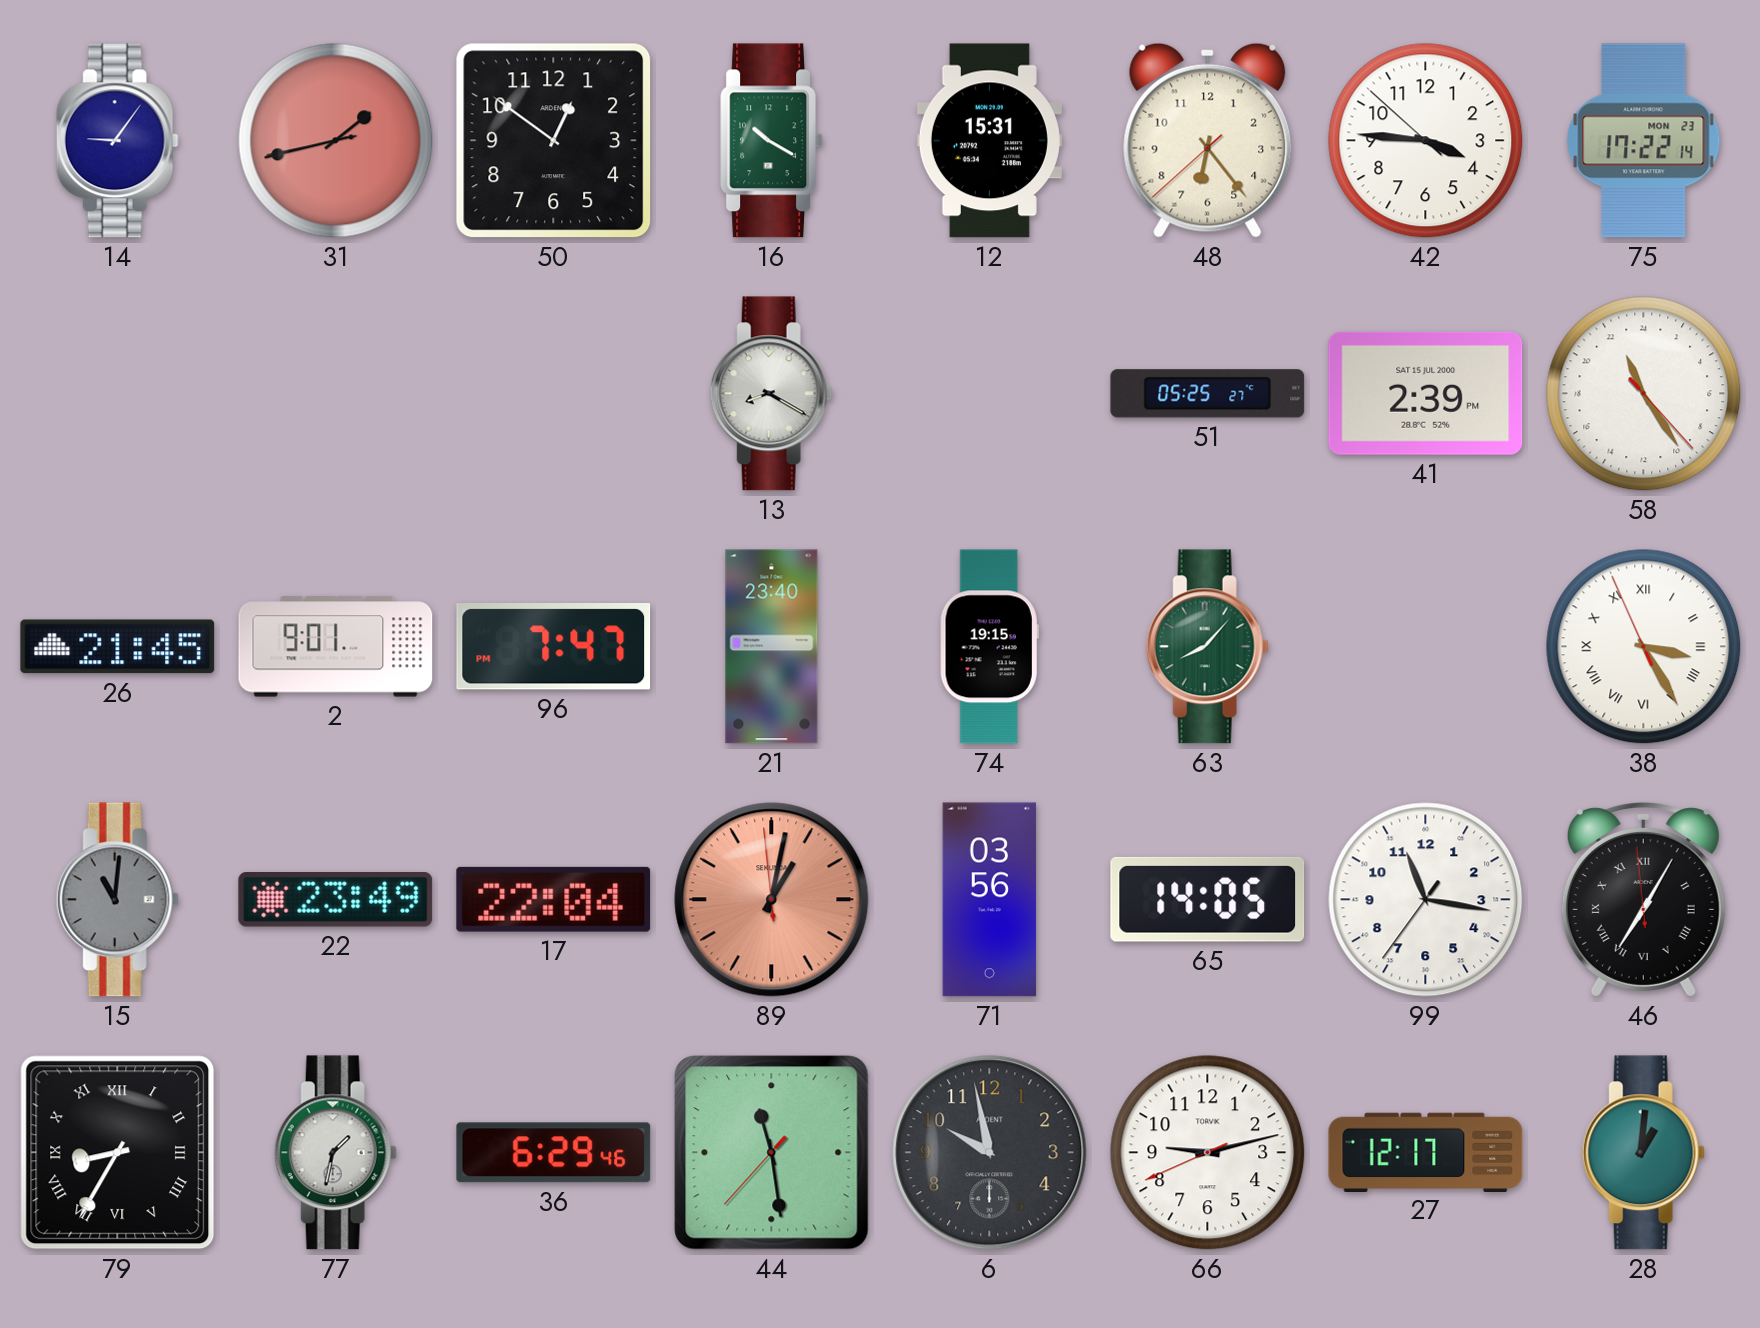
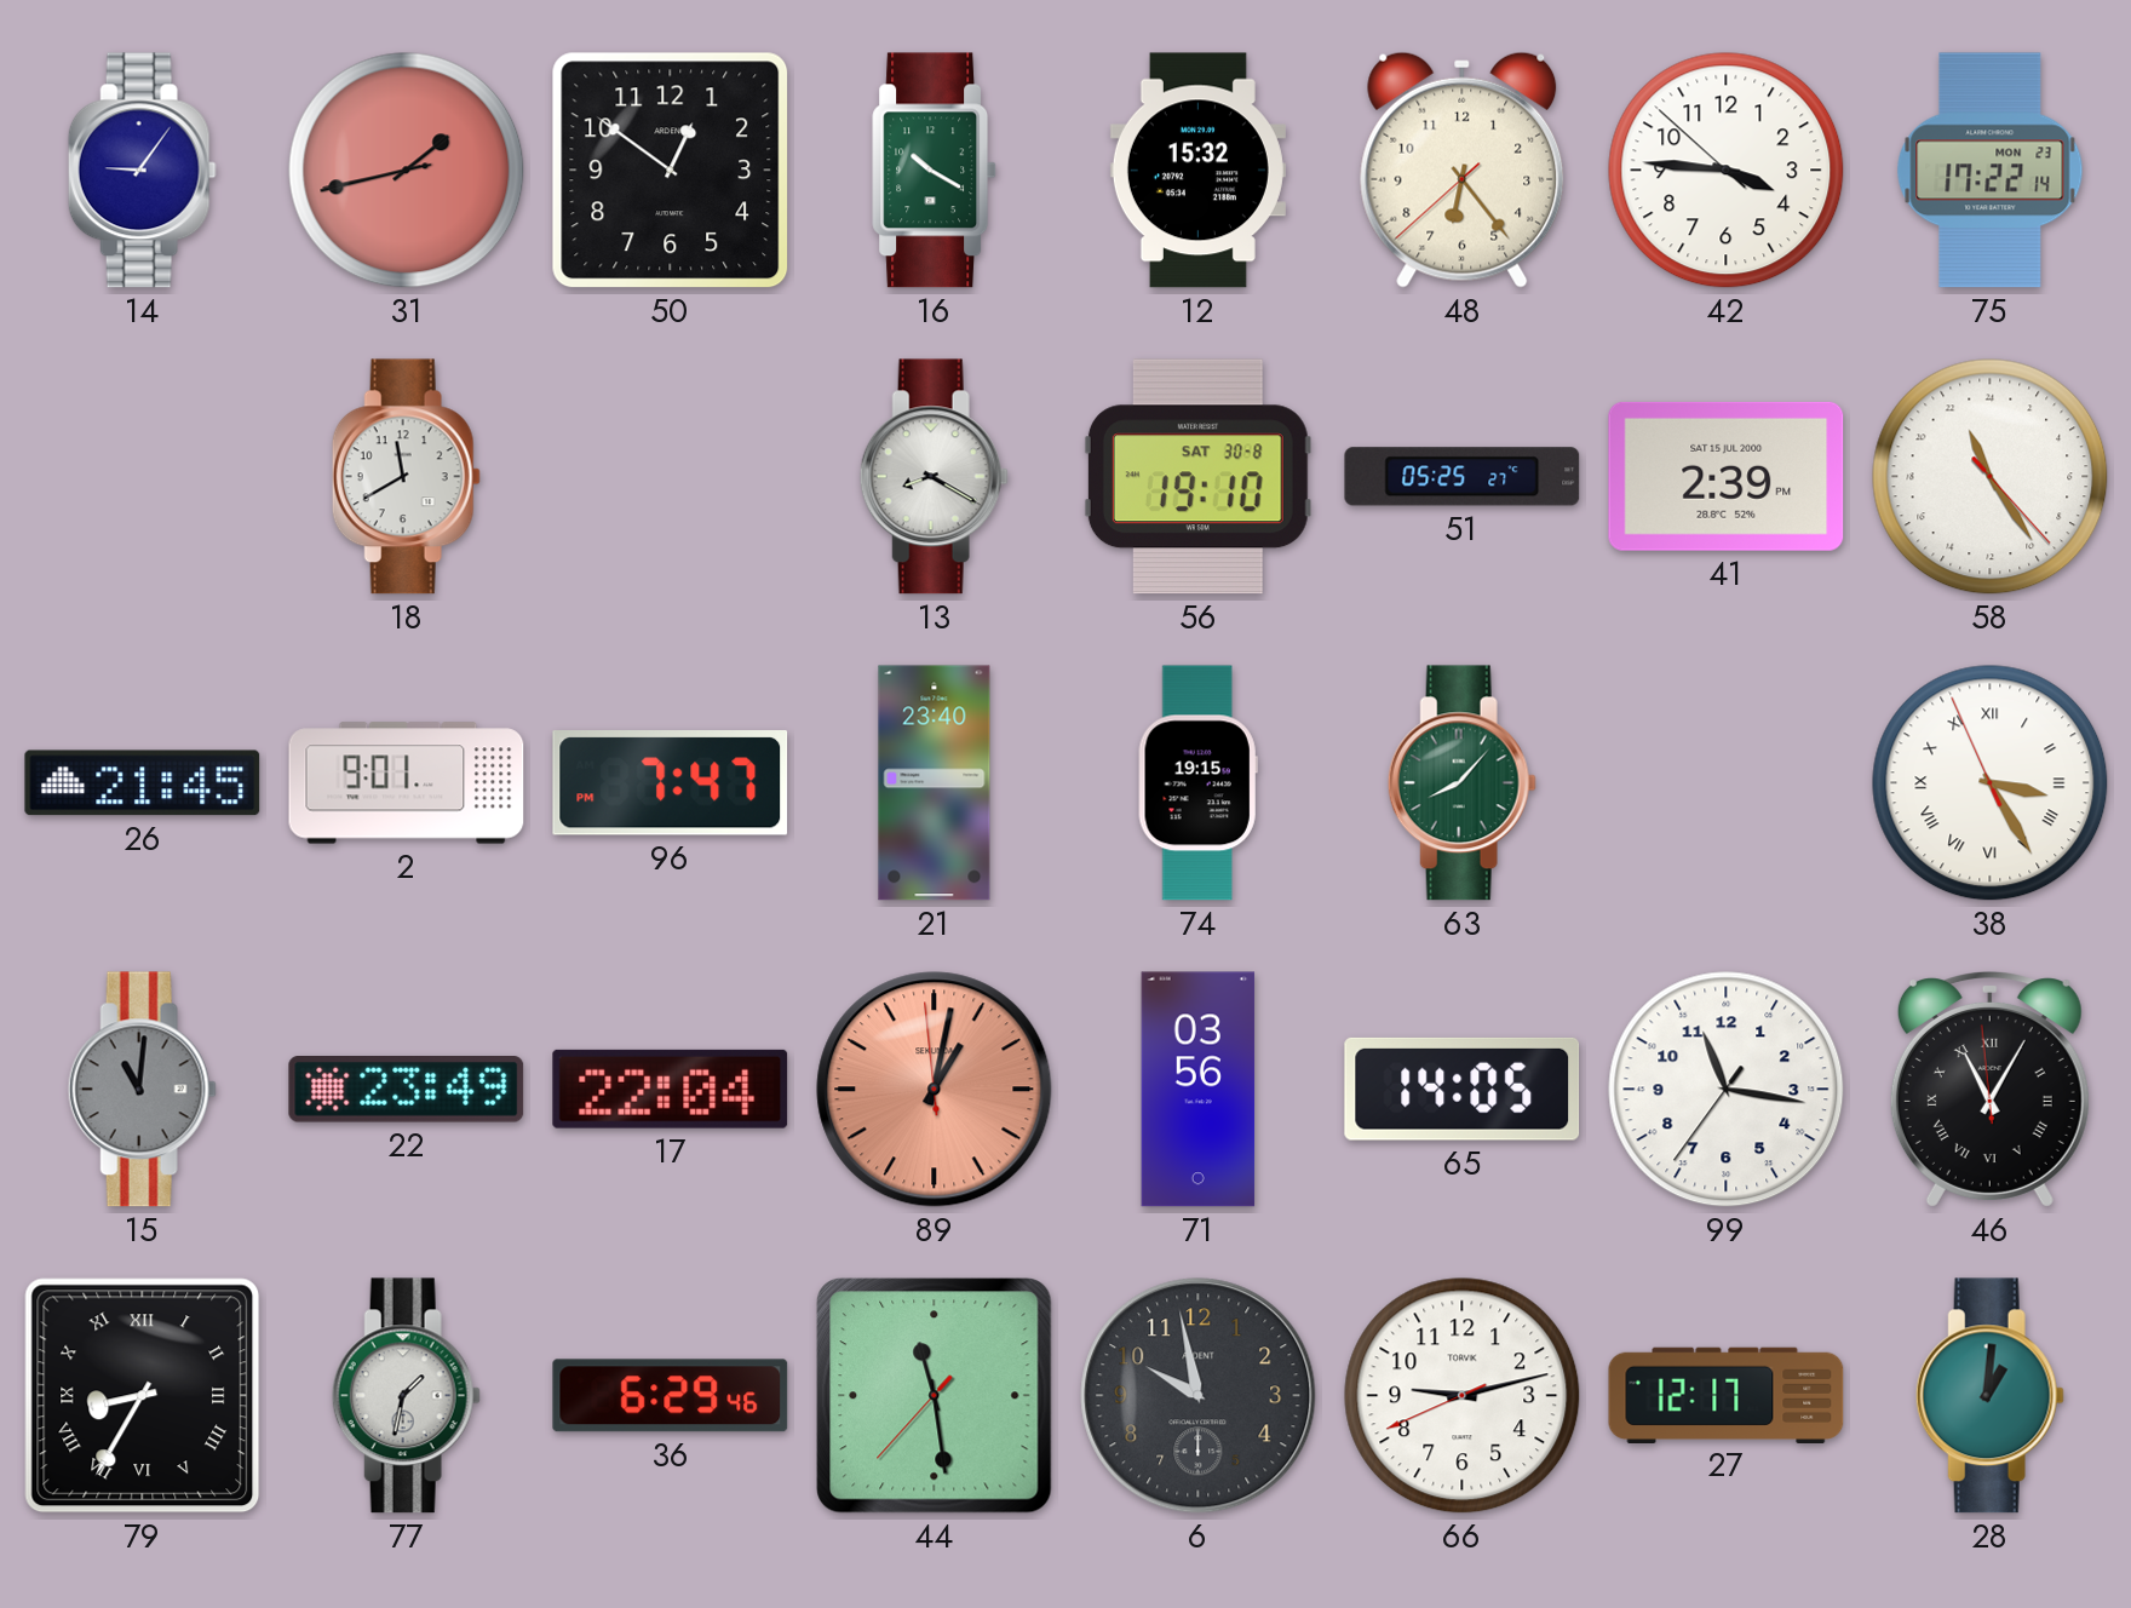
12: 15:31 -> 15:32 (1197, 171)
18: none -> 11:40 (406, 477)
56: none -> 19:10 (1197, 477)
46: 7:04 -> 11:04 (1989, 1090)
